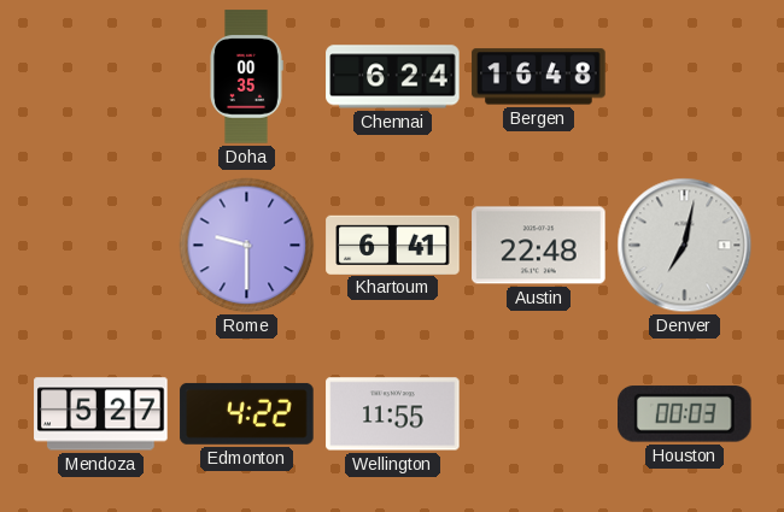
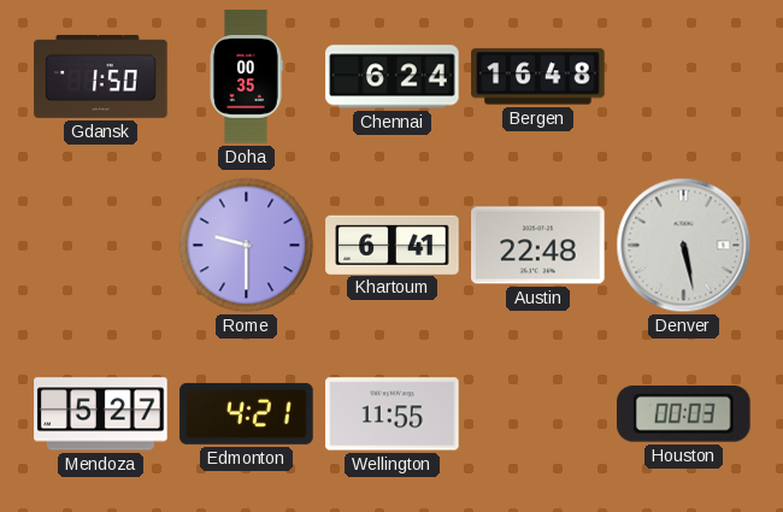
Gdansk: none -> 1:50 (101, 76)
Denver: 7:02 -> 5:28 (684, 246)
Edmonton: 4:22 -> 4:21 (247, 413)
